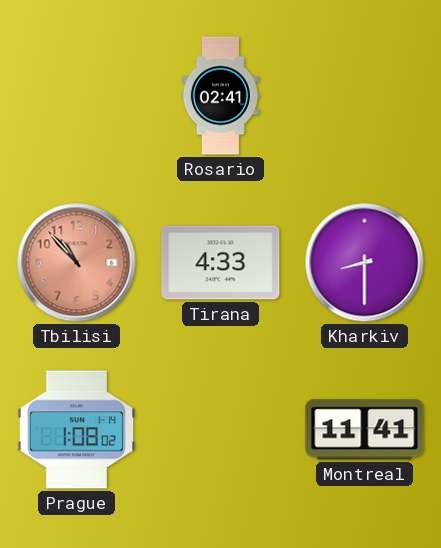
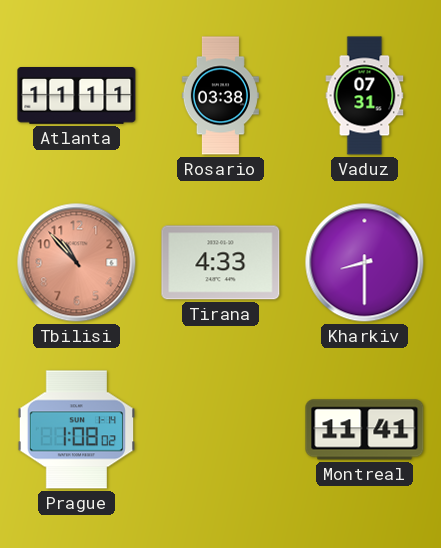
Atlanta: none -> 11:11 (77, 96)
Rosario: 02:41 -> 03:38 (220, 96)
Vaduz: none -> 07:31 (365, 96)
